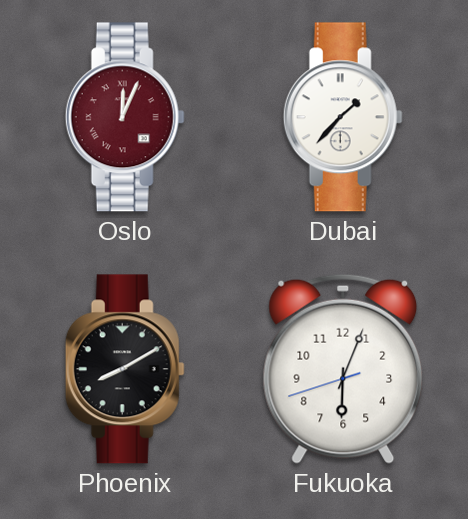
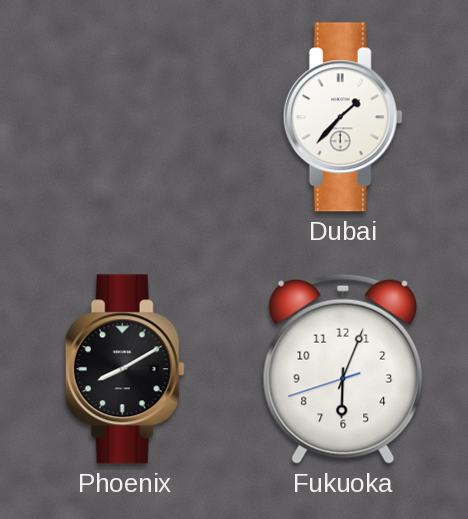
Oslo: 12:04 -> none (125, 117)
